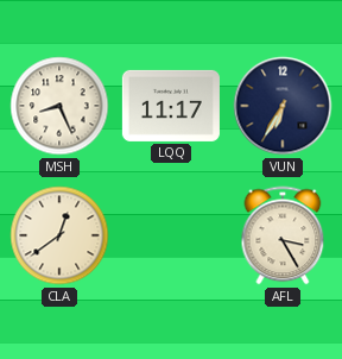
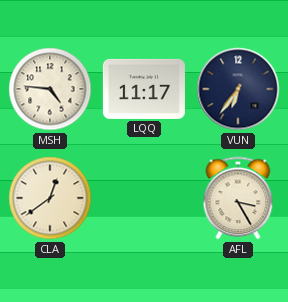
MSH: 8:26 -> 4:46 (50, 89)
VUN: 6:35 -> 6:36 (238, 89)
